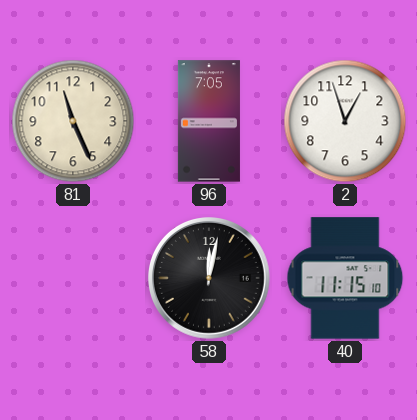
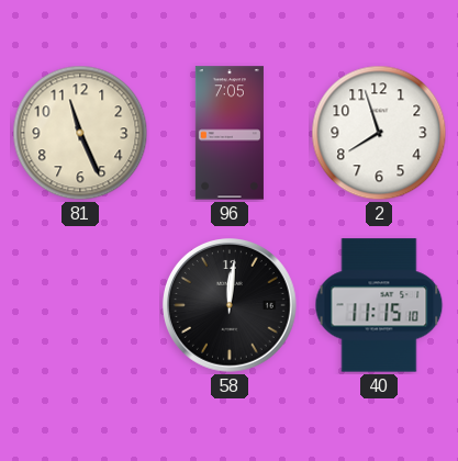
2: 12:57 -> 7:57 (379, 133)
58: 12:02 -> 12:01 (231, 306)
